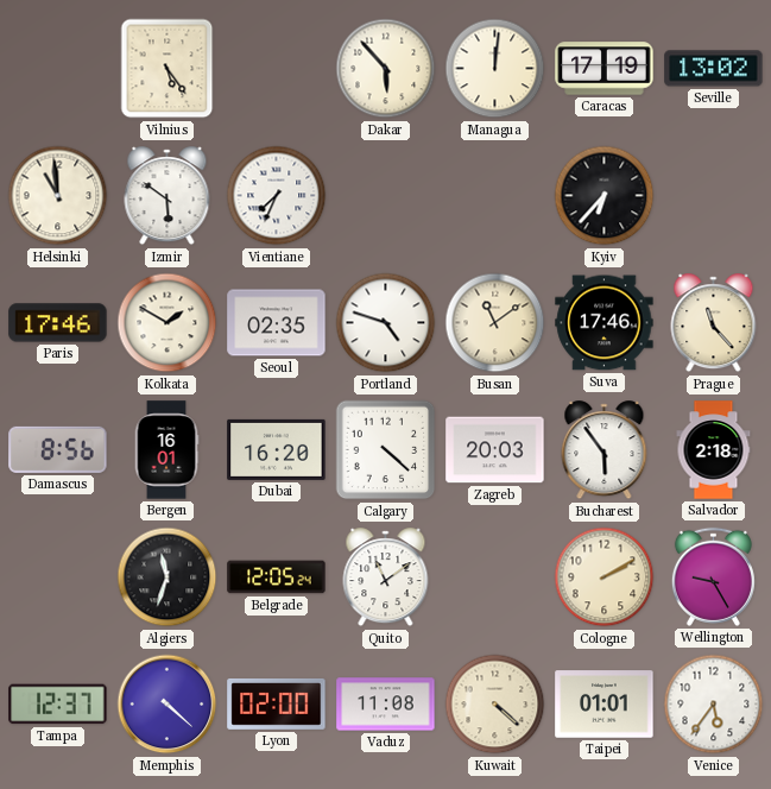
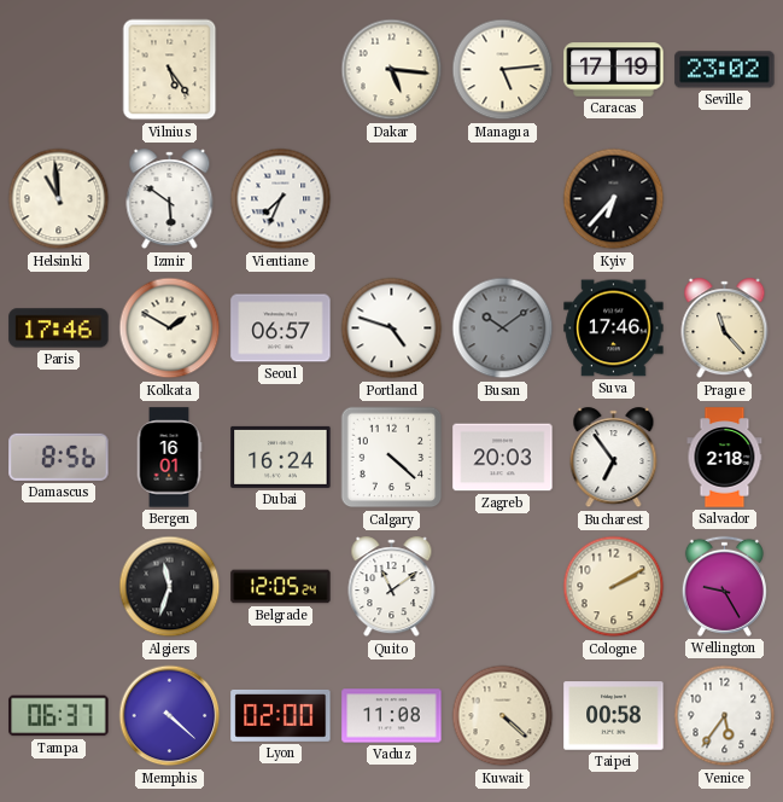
Dakar: 5:53 -> 5:16 (392, 70)
Managua: 12:01 -> 5:14 (503, 70)
Seville: 13:02 -> 23:02 (725, 70)
Seoul: 02:35 -> 06:57 (281, 329)
Busan: 11:09 -> 10:09 (503, 329)
Busan dial: cream -> grey (503, 329)
Dubai: 16:20 -> 16:24 (281, 457)
Bucharest: 5:54 -> 6:54 (614, 458)
Tampa: 12:37 -> 06:37 (59, 716)
Taipei: 01:01 -> 00:58 (614, 716)
